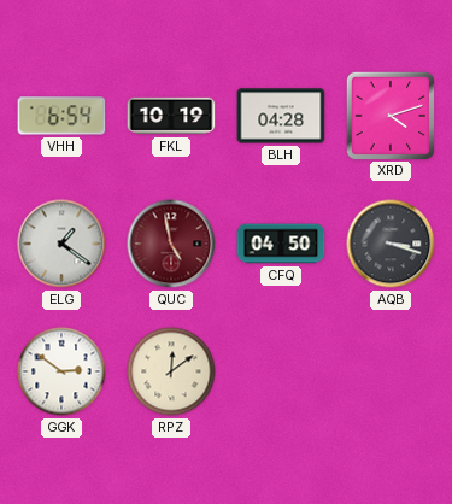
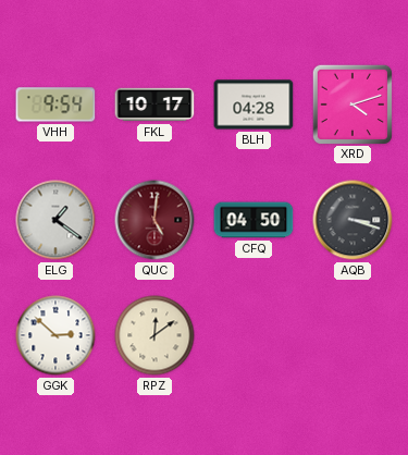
VHH: 6:54 -> 9:54 (55, 104)
FKL: 10:19 -> 10:17 (154, 104)
QUC: 4:58 -> 5:01 (154, 220)
GGK: 2:51 -> 2:52 (55, 335)
